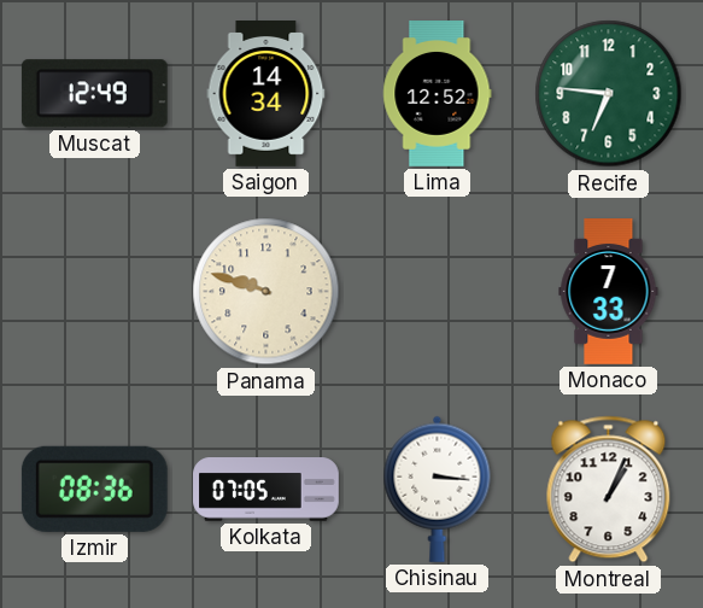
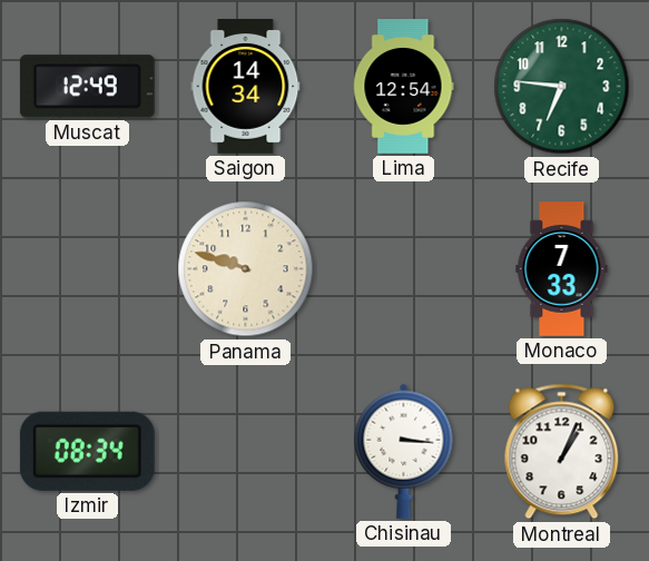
Lima: 12:52 -> 12:54 (404, 87)
Izmir: 08:36 -> 08:34 (87, 451)
Kolkata: 07:05 -> none (266, 490)
